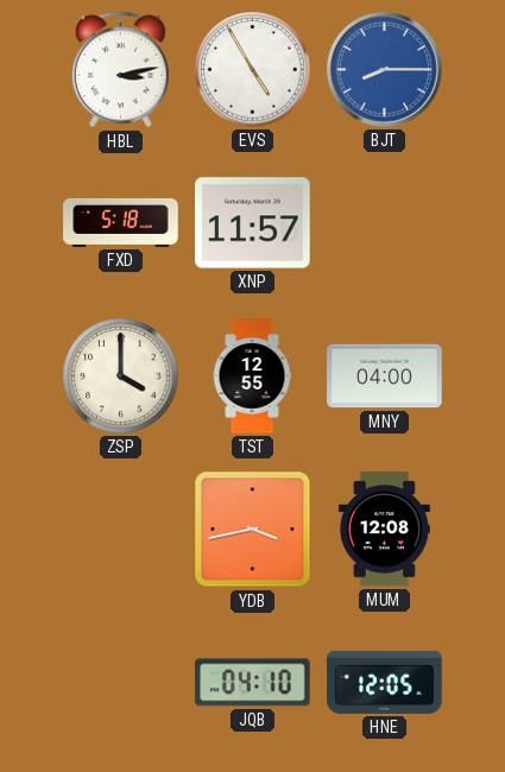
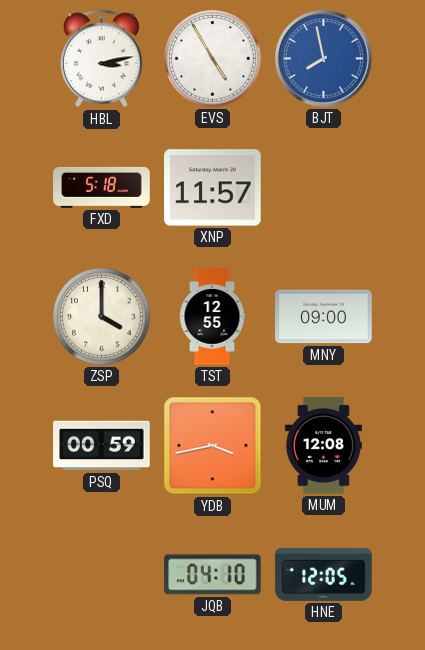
BJT: 8:15 -> 7:58 (323, 58)
MNY: 04:00 -> 09:00 (324, 317)
PSQ: none -> 00:59 (102, 446)
